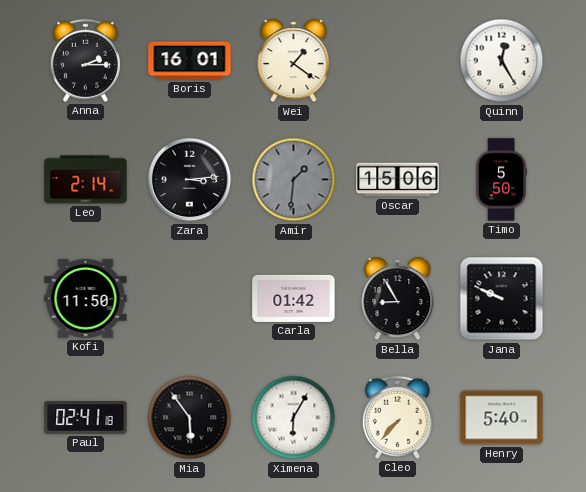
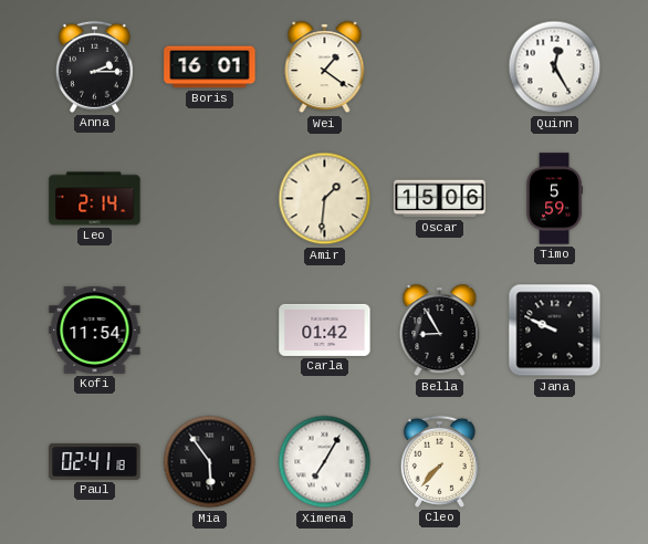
Zara: 3:14 -> none (190, 180)
Amir dial: grey -> cream (325, 199)
Timo: 5:50 -> 5:59 (555, 199)
Kofi: 11:50 -> 11:54 (95, 329)
Ximena: 6:05 -> 7:05 (325, 462)
Henry: 5:40 -> none (502, 418)
